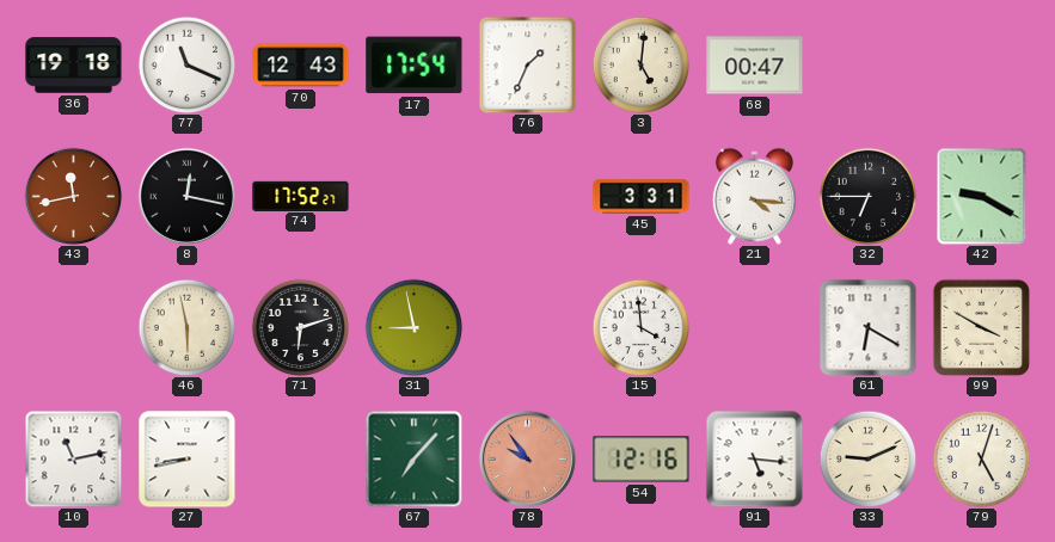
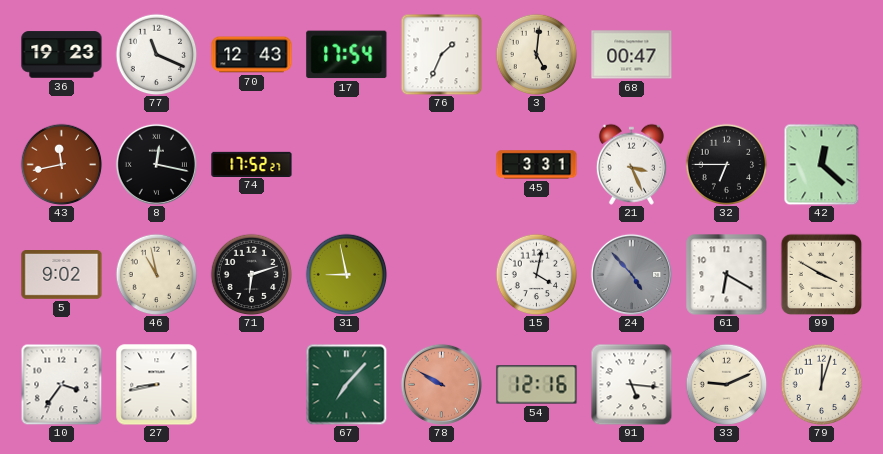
36: 19:18 -> 19:23 (62, 55)
21: 4:16 -> 3:26 (631, 164)
42: 9:20 -> 12:22 (822, 164)
5: none -> 9:02 (62, 275)
46: 5:58 -> 10:58 (156, 274)
15: 3:59 -> 4:02 (536, 274)
24: none -> 4:53 (631, 274)
10: 11:13 -> 3:36 (61, 384)
78: 9:54 -> 9:50 (441, 384)
79: 5:03 -> 12:03 (821, 384)
